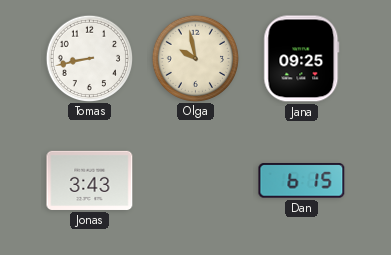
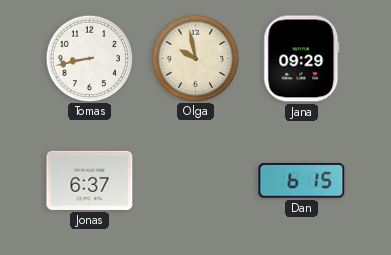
Jana: 09:25 -> 09:29 (302, 59)
Jonas: 3:43 -> 6:37 (90, 180)
